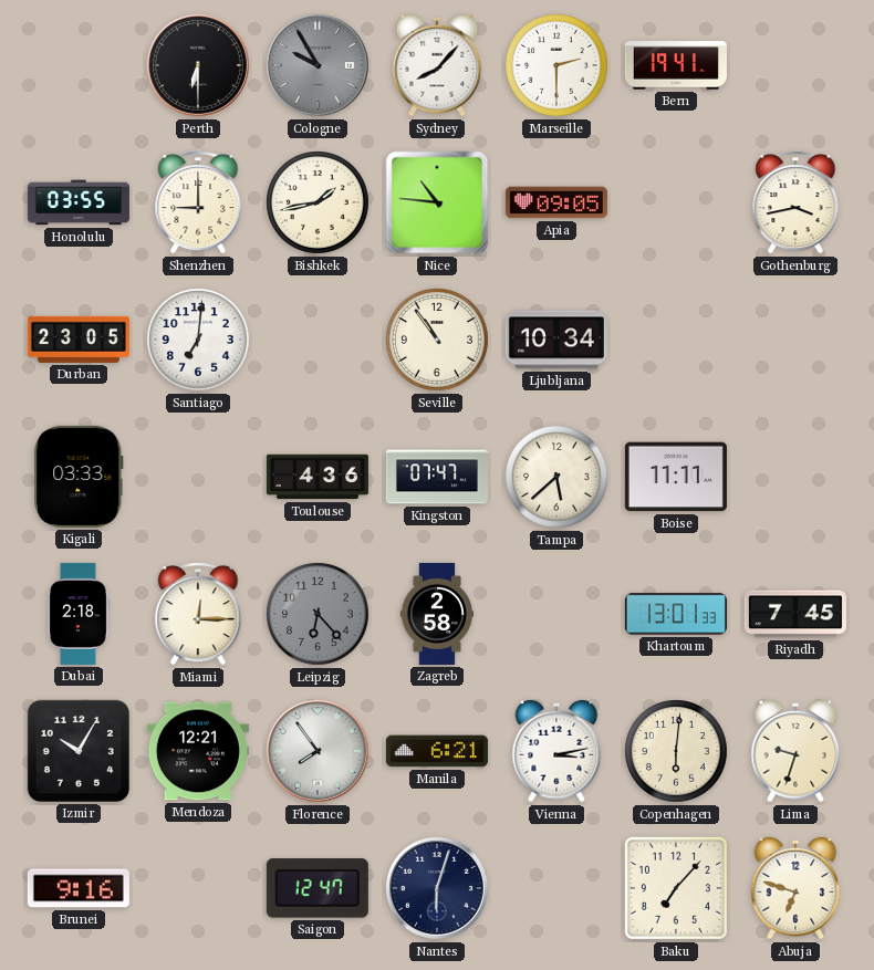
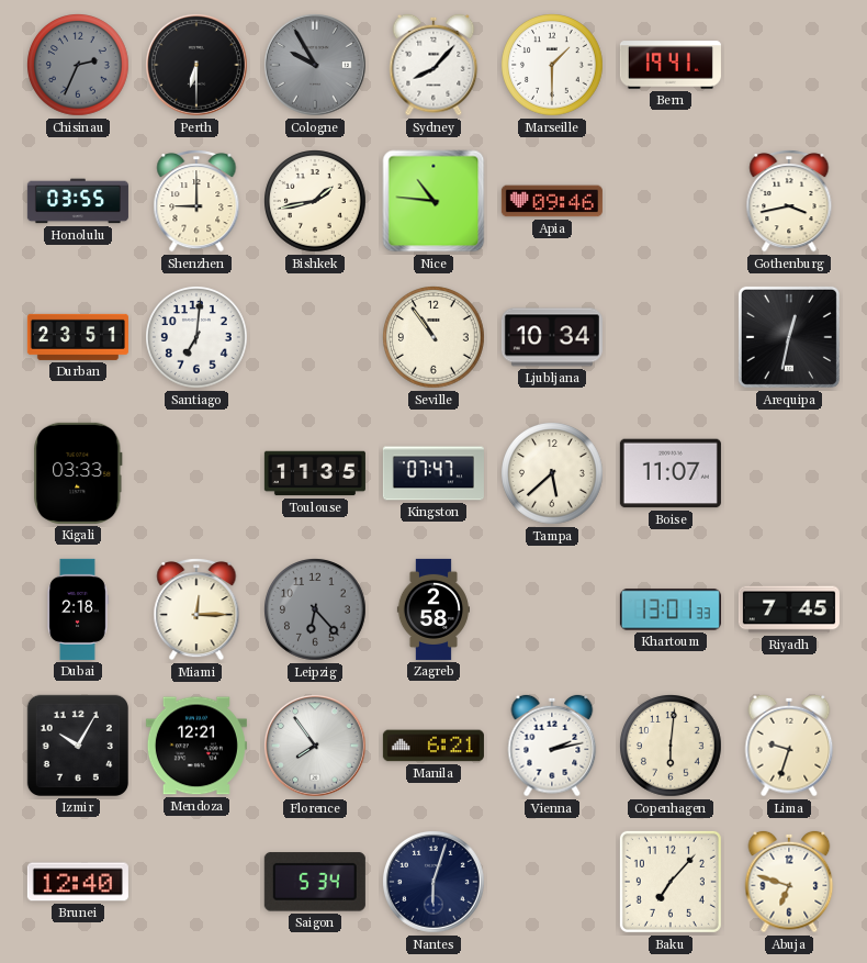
Chisinau: none -> 2:34 (79, 66)
Marseille: 2:30 -> 1:30 (553, 66)
Apia: 09:05 -> 09:46 (552, 201)
Durban: 23:05 -> 23:51 (78, 337)
Arequipa: none -> 12:32 (789, 337)
Toulouse: 4:36 -> 11:35 (315, 473)
Boise: 11:11 -> 11:07 (671, 473)
Vienna: 3:13 -> 2:13 (552, 746)
Brunei: 9:16 -> 12:40 (78, 882)
Saigon: 12:47 -> 5:34 (315, 882)
